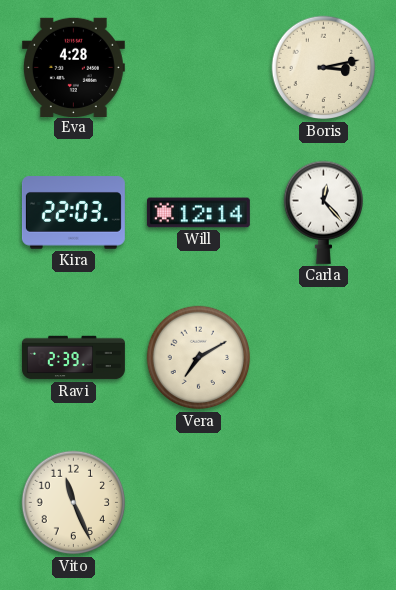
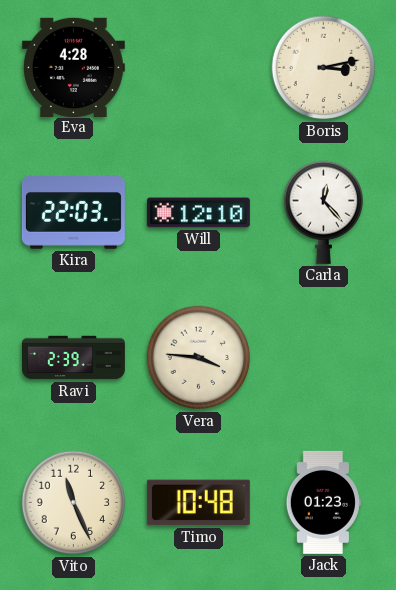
Will: 12:14 -> 12:10 (198, 213)
Vera: 7:10 -> 3:46 (199, 358)
Timo: none -> 10:48 (198, 503)
Jack: none -> 01:23 (323, 502)
